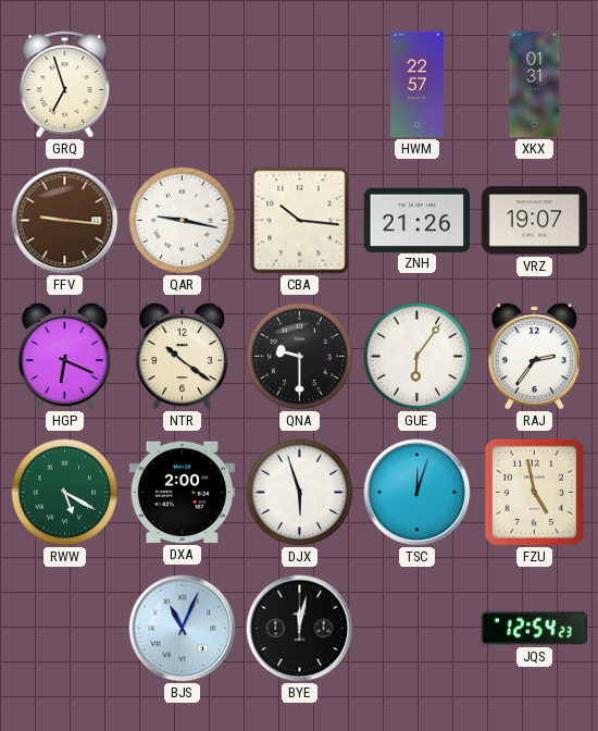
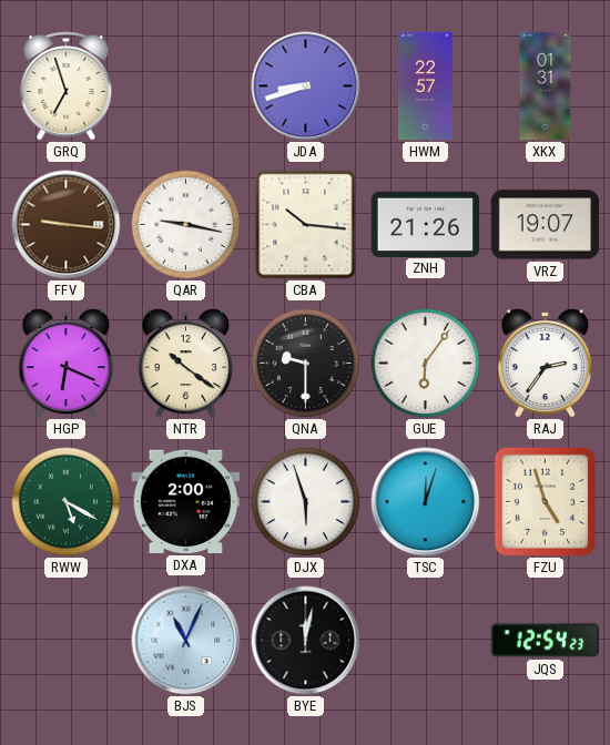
JDA: none -> 8:42 (306, 86)
FZU: 4:58 -> 4:57 (545, 501)
